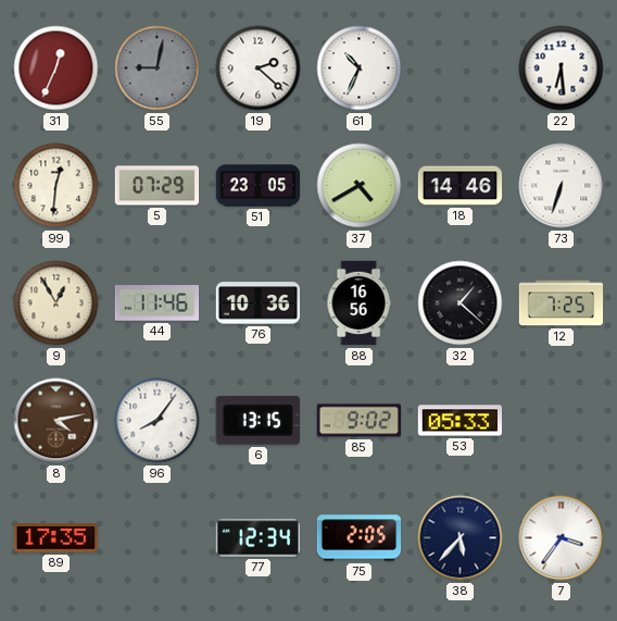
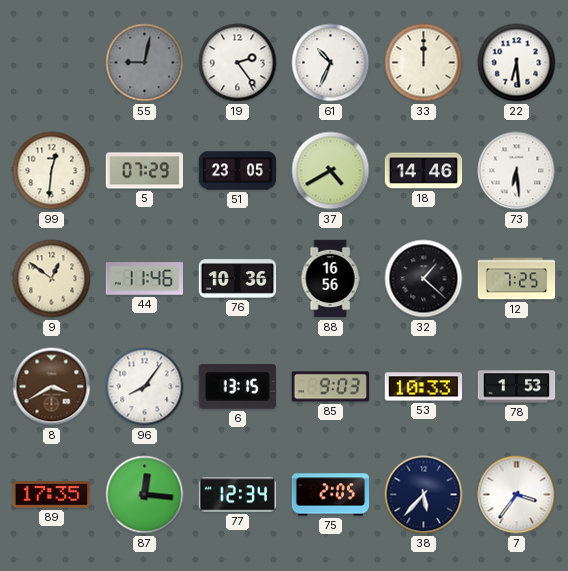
31: 12:34 -> none (56, 69)
19: 2:22 -> 2:24 (238, 63)
33: none -> 12:00 (424, 63)
73: 6:33 -> 6:29 (517, 171)
9: 12:55 -> 12:51 (52, 279)
8: 4:13 -> 3:40 (52, 387)
85: 9:02 -> 9:03 (331, 387)
53: 05:33 -> 10:33 (424, 387)
78: none -> 1:53 (517, 387)
87: none -> 12:16 (145, 495)
